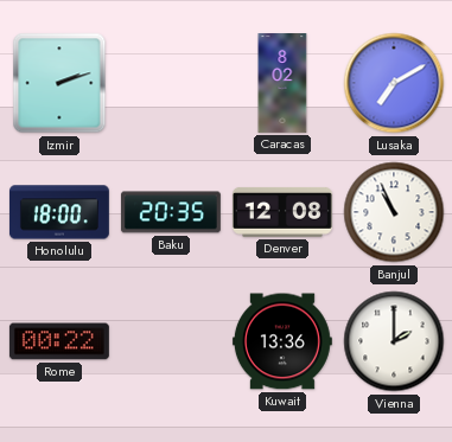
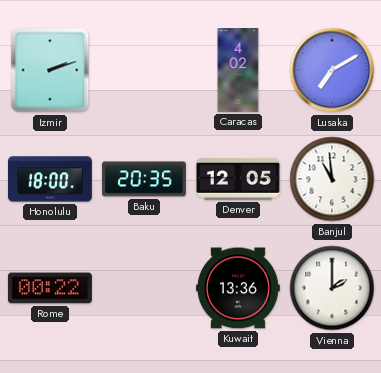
Caracas: 8:02 -> 4:02 (238, 71)
Denver: 12:08 -> 12:05 (238, 179)
Banjul: 10:56 -> 10:59 (332, 179)
